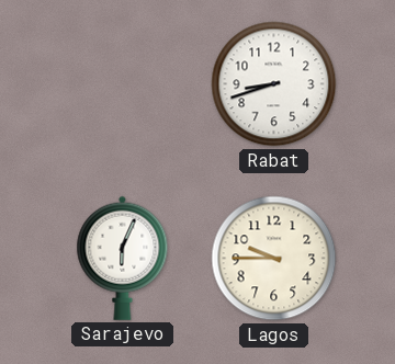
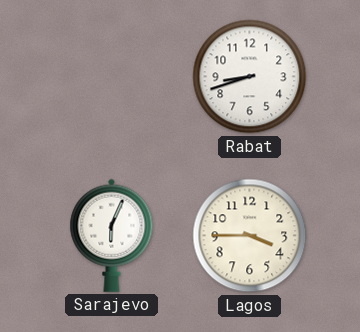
Lagos: 9:45 -> 3:45 (250, 236)
